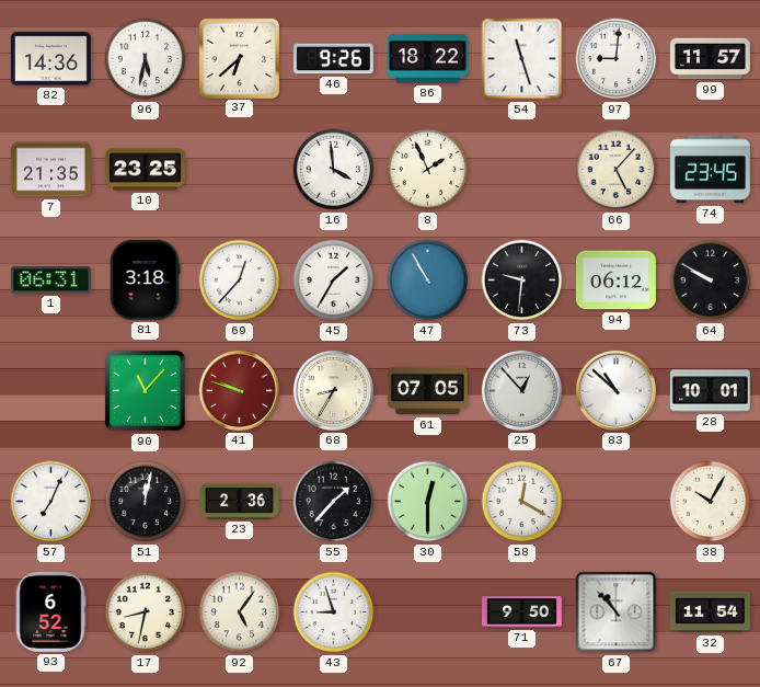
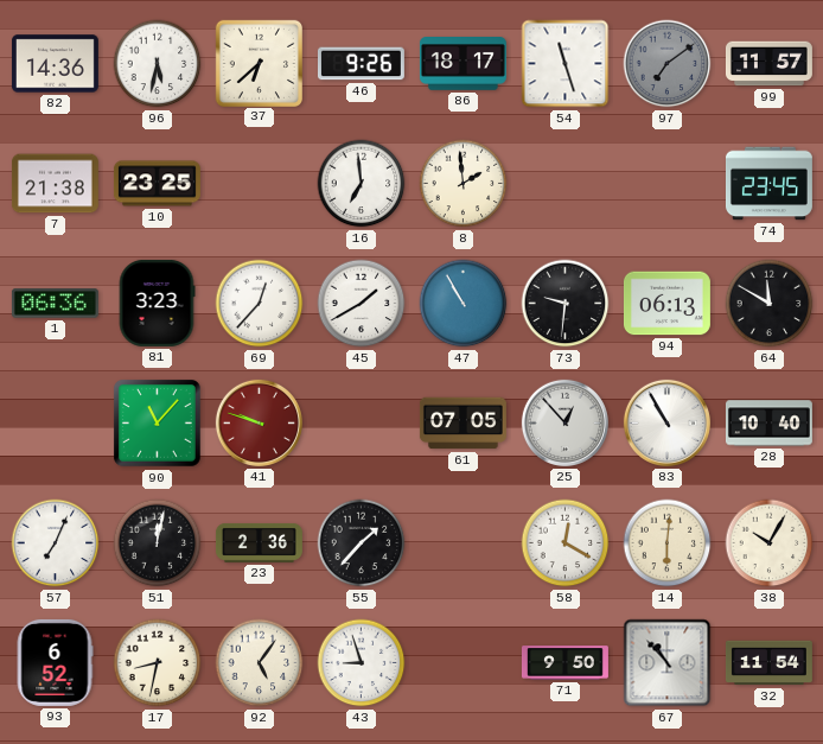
86: 18:22 -> 18:17 (462, 64)
97: 9:01 -> 7:09 (668, 64)
97 dial: white -> grey (668, 64)
7: 21:35 -> 21:38 (55, 184)
16: 3:59 -> 6:59 (362, 184)
8: 1:56 -> 1:59 (464, 184)
66: 5:07 -> none (617, 170)
1: 06:31 -> 06:36 (55, 304)
81: 3:18 -> 3:23 (157, 303)
45: 1:35 -> 1:40 (362, 304)
94: 06:12 -> 06:13 (666, 304)
64: 9:50 -> 11:50 (770, 304)
68: 8:35 -> none (333, 390)
83: 10:52 -> 10:55 (666, 422)
28: 10:01 -> 10:40 (768, 424)
30: 12:30 -> none (428, 502)
14: none -> 6:01 (668, 543)
